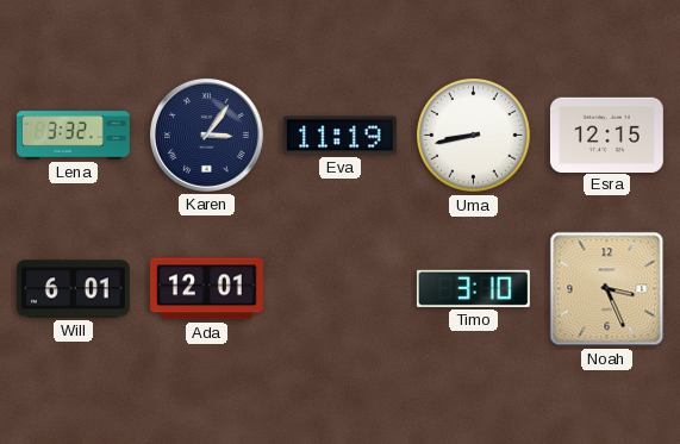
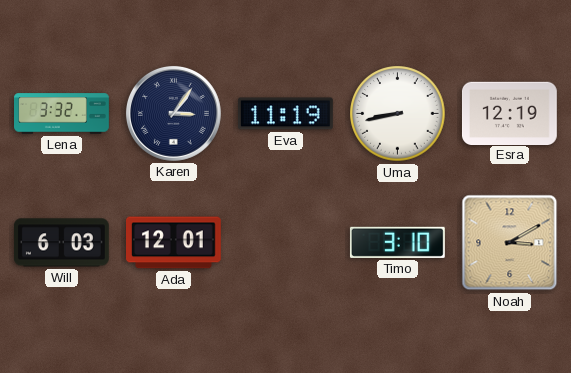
Esra: 12:15 -> 12:19 (509, 113)
Will: 6:01 -> 6:03 (61, 243)
Noah: 3:26 -> 3:10 (510, 243)
